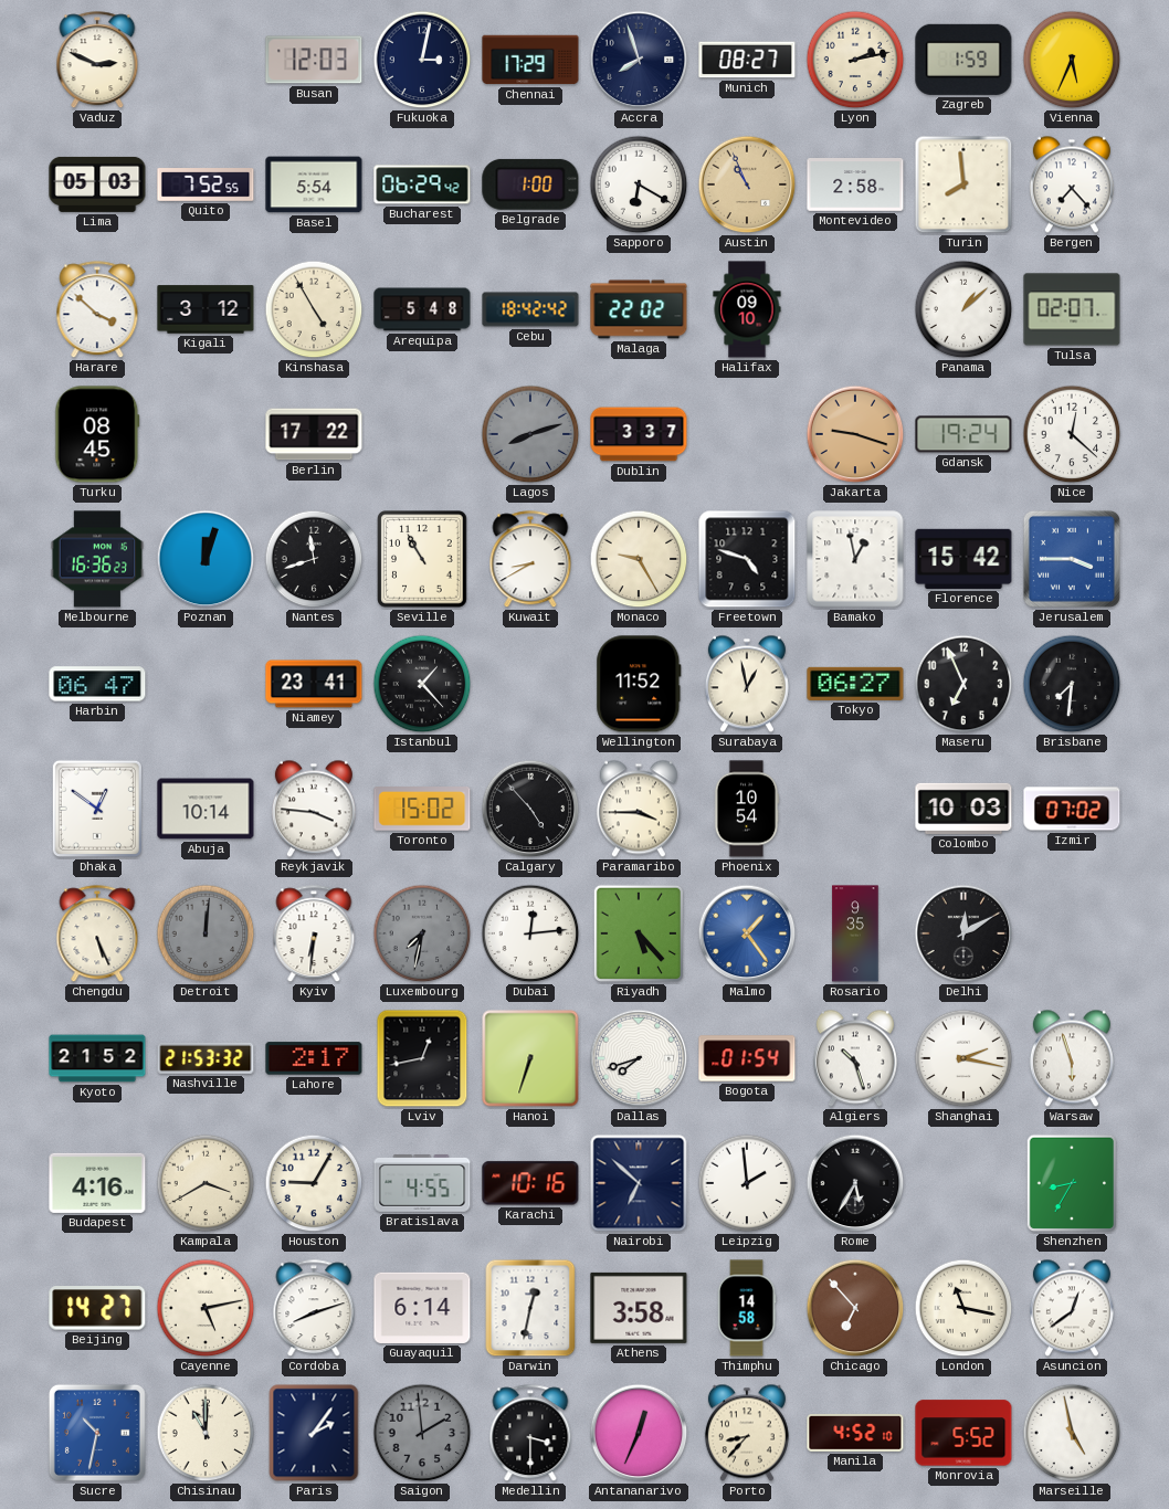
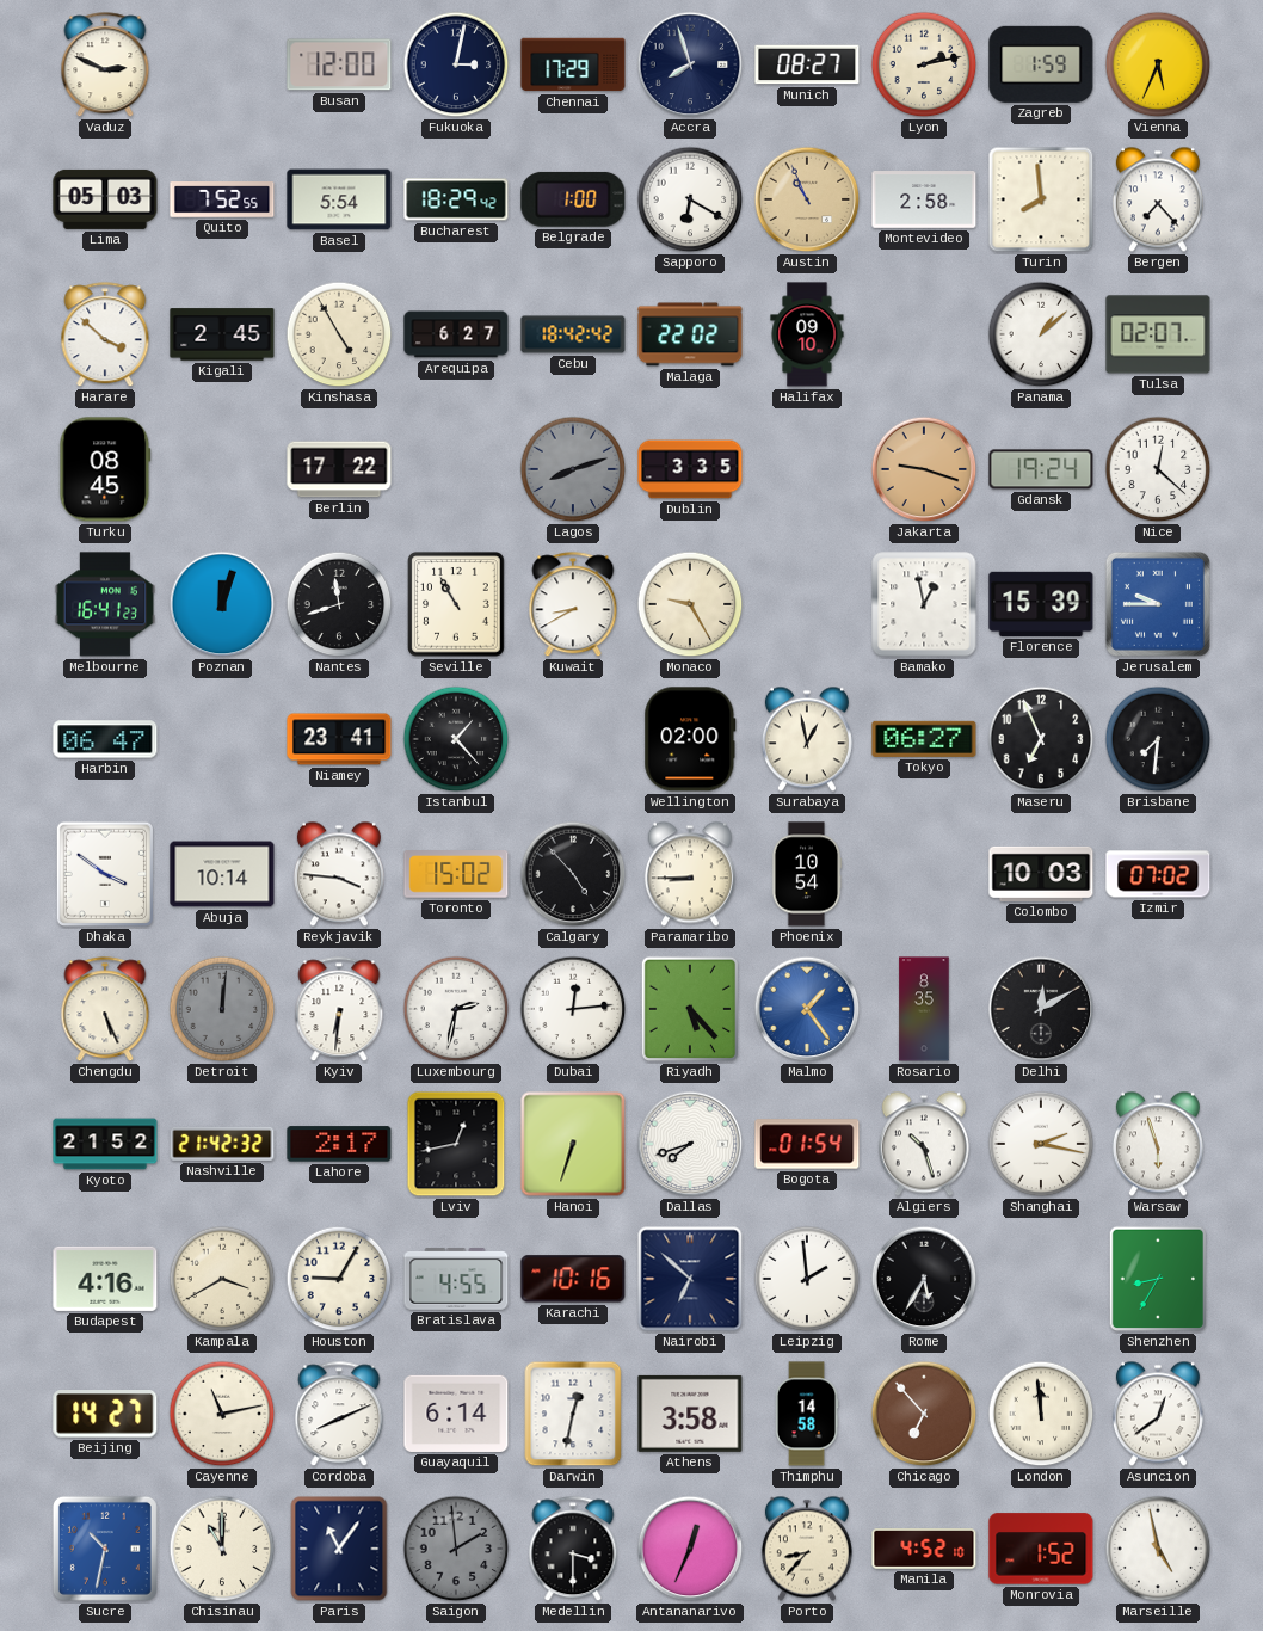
Busan: 12:03 -> 12:00 (339, 64)
Bucharest: 06:29 -> 18:29 (456, 199)
Kigali: 3:12 -> 2:45 (222, 334)
Arequipa: 5:48 -> 6:27 (456, 334)
Dublin: 3:37 -> 3:35 (690, 469)
Melbourne: 16:36 -> 16:41 (105, 604)
Freetown: 4:48 -> none (747, 559)
Florence: 15:42 -> 15:39 (1041, 604)
Jerusalem: 3:45 -> 9:45 (1158, 604)
Wellington: 11:52 -> 02:00 (690, 739)
Dhaka: 12:51 -> 3:51 (104, 874)
Paramaribo: 3:45 -> 8:45 (690, 874)
Luxembourg: 7:32 -> 2:32 (456, 1009)
Luxembourg dial: grey -> white (456, 1009)
Rosario: 9:35 -> 8:35 (924, 1009)
Nashville: 21:53 -> 21:42 (222, 1144)
Cayenne: 5:13 -> 11:13 (222, 1414)
Cordoba: 8:12 -> 8:11 (339, 1415)
London: 11:17 -> 11:59 (1041, 1414)
Paris: 2:06 -> 11:06 (339, 1549)
Monrovia: 5:52 -> 1:52 (1041, 1549)
